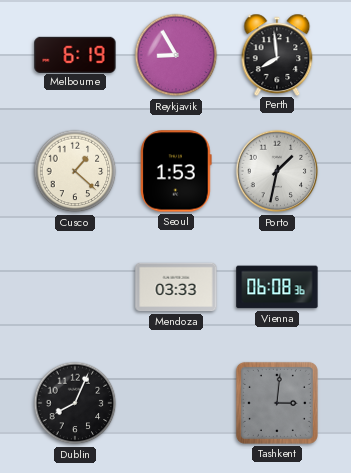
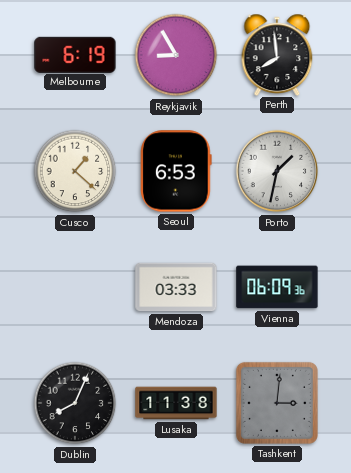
Seoul: 1:53 -> 6:53 (176, 171)
Vienna: 06:08 -> 06:09 (277, 287)
Lusaka: none -> 11:38 (176, 403)
